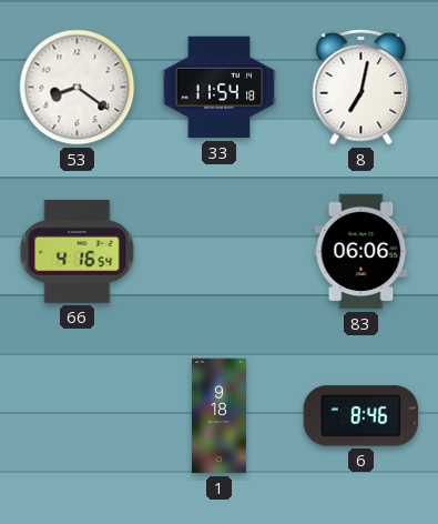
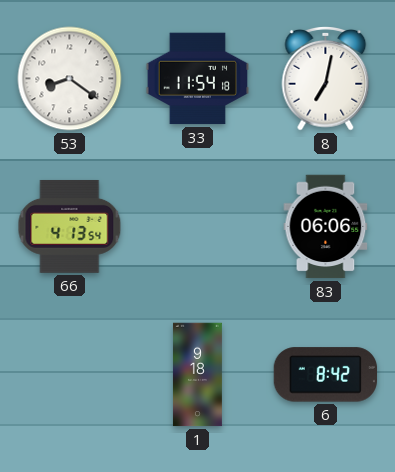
66: 4:16 -> 4:13 (70, 226)
6: 8:46 -> 8:42 (326, 375)
